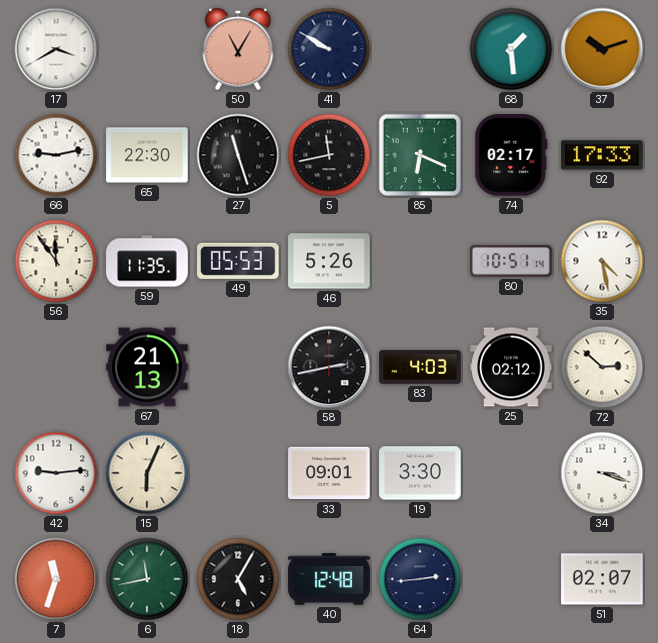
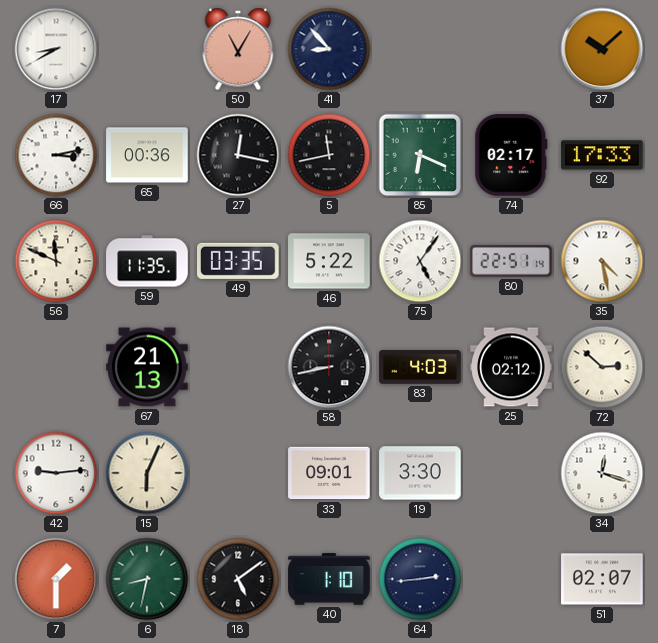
17: 3:40 -> 8:40 (56, 49)
41: 9:50 -> 8:53 (329, 49)
68: 1:29 -> none (511, 49)
37: 10:12 -> 10:08 (602, 49)
66: 9:13 -> 3:13 (56, 155)
65: 22:30 -> 00:36 (147, 155)
27: 11:27 -> 12:17 (238, 155)
56: 11:54 -> 11:49 (56, 261)
49: 05:53 -> 03:35 (239, 261)
46: 5:26 -> 5:22 (329, 261)
75: none -> 5:06 (420, 261)
80: 10:51 -> 22:51 (511, 261)
58: 2:43 -> 8:43 (329, 367)
34: 3:18 -> 12:18 (602, 473)
7: 11:33 -> 1:30 (56, 579)
6: 11:43 -> 8:32 (147, 579)
18: 5:05 -> 5:09 (238, 579)
40: 12:48 -> 1:10 (329, 579)
